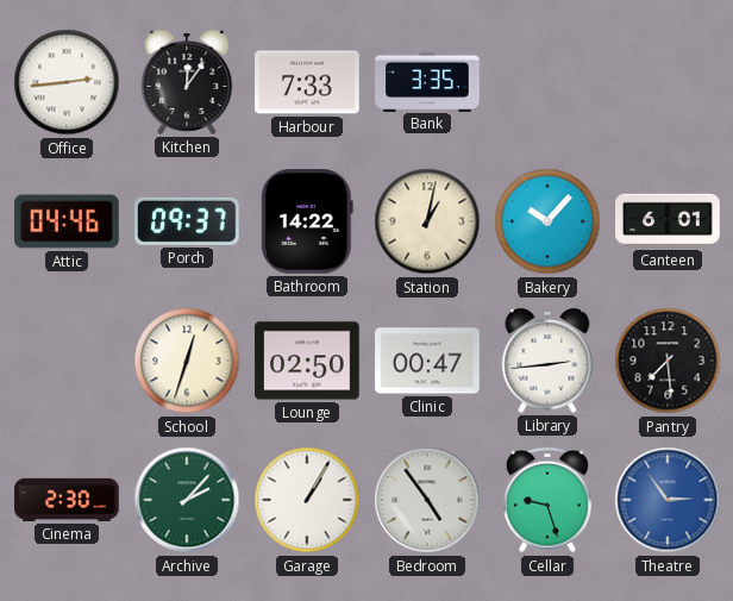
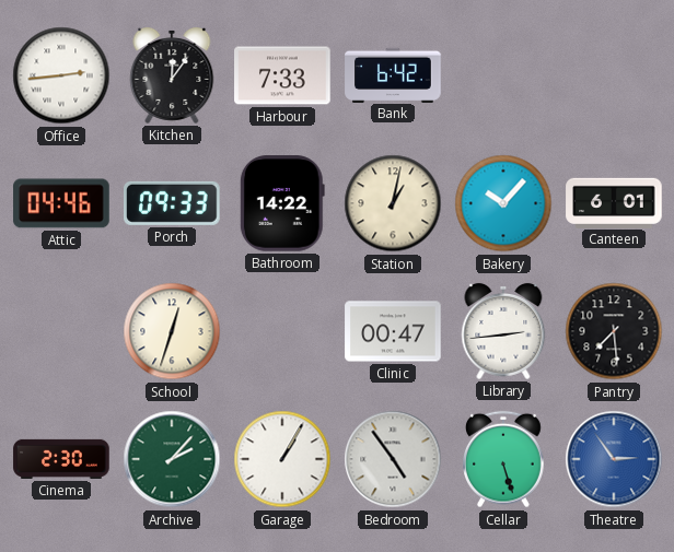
Bank: 3:35 -> 6:42 (393, 74)
Porch: 09:37 -> 09:33 (173, 203)
Lounge: 02:50 -> none (307, 361)
Cellar: 9:27 -> 5:27 (504, 459)
